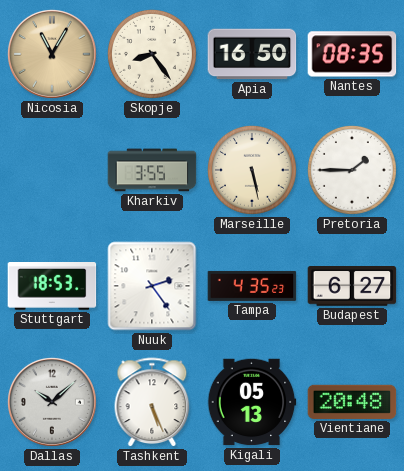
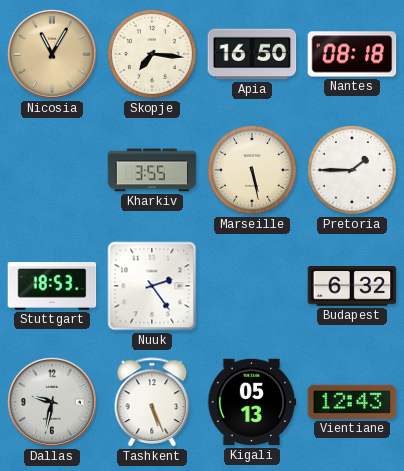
Skopje: 8:24 -> 7:16 (152, 54)
Nantes: 08:35 -> 08:18 (352, 54)
Tampa: 4:35 -> none (252, 286)
Budapest: 6:27 -> 6:32 (352, 286)
Dallas: 10:08 -> 9:32 (52, 402)
Vientiane: 20:48 -> 12:43 (352, 402)
